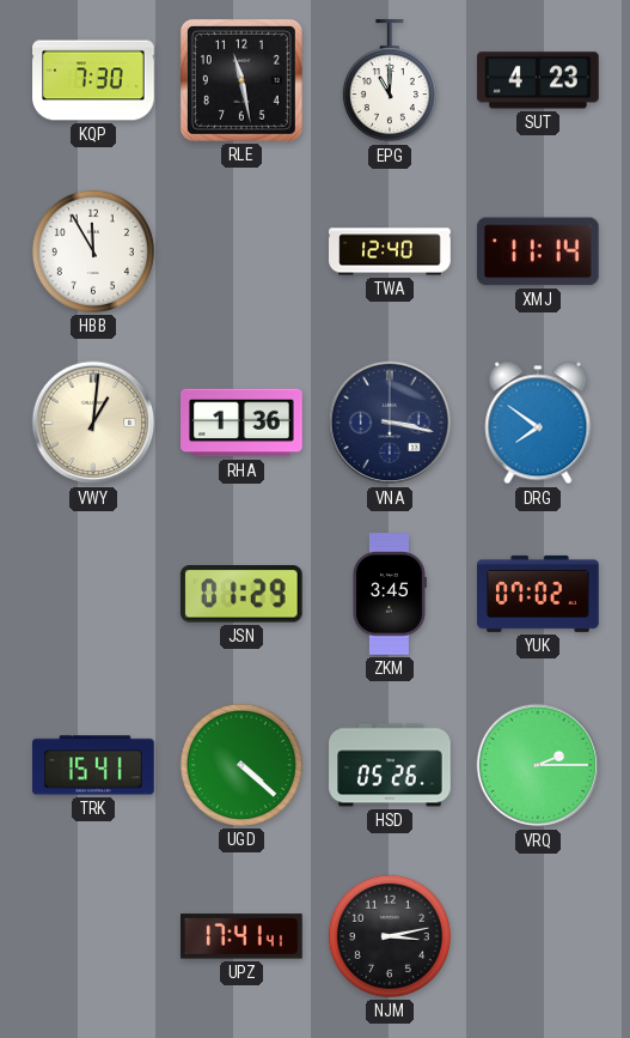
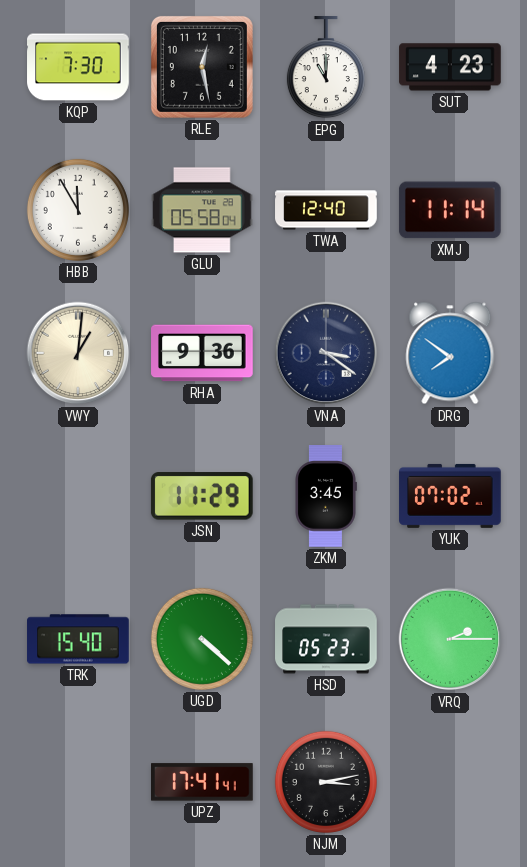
RLE: 11:28 -> 12:28 (202, 67)
GLU: none -> 05:58 (202, 210)
RHA: 1:36 -> 9:36 (202, 353)
VNA: 3:17 -> 3:21 (326, 353)
JSN: 01:29 -> 11:29 (202, 496)
TRK: 15:41 -> 15:40 (78, 639)
HSD: 05:26 -> 05:23 (326, 639)
